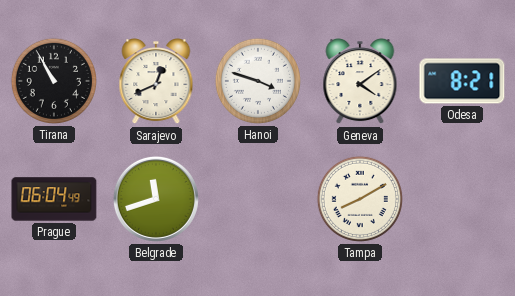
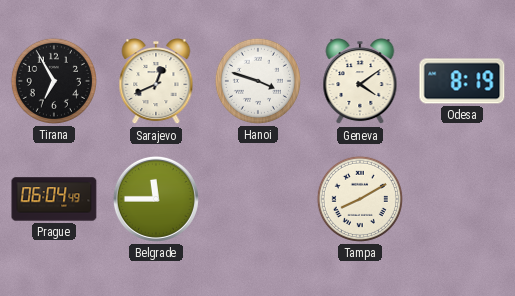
Tirana: 10:55 -> 6:55 (54, 81)
Odesa: 8:21 -> 8:19 (462, 81)
Belgrade: 11:42 -> 11:45 (156, 199)
